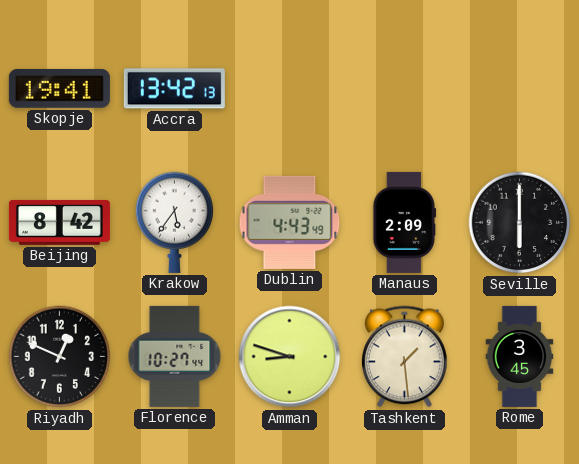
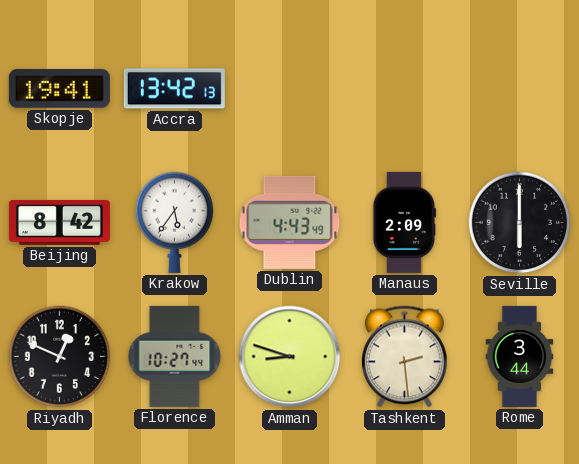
Tashkent: 1:29 -> 2:29 (405, 357)
Rome: 3:45 -> 3:44 (520, 356)
